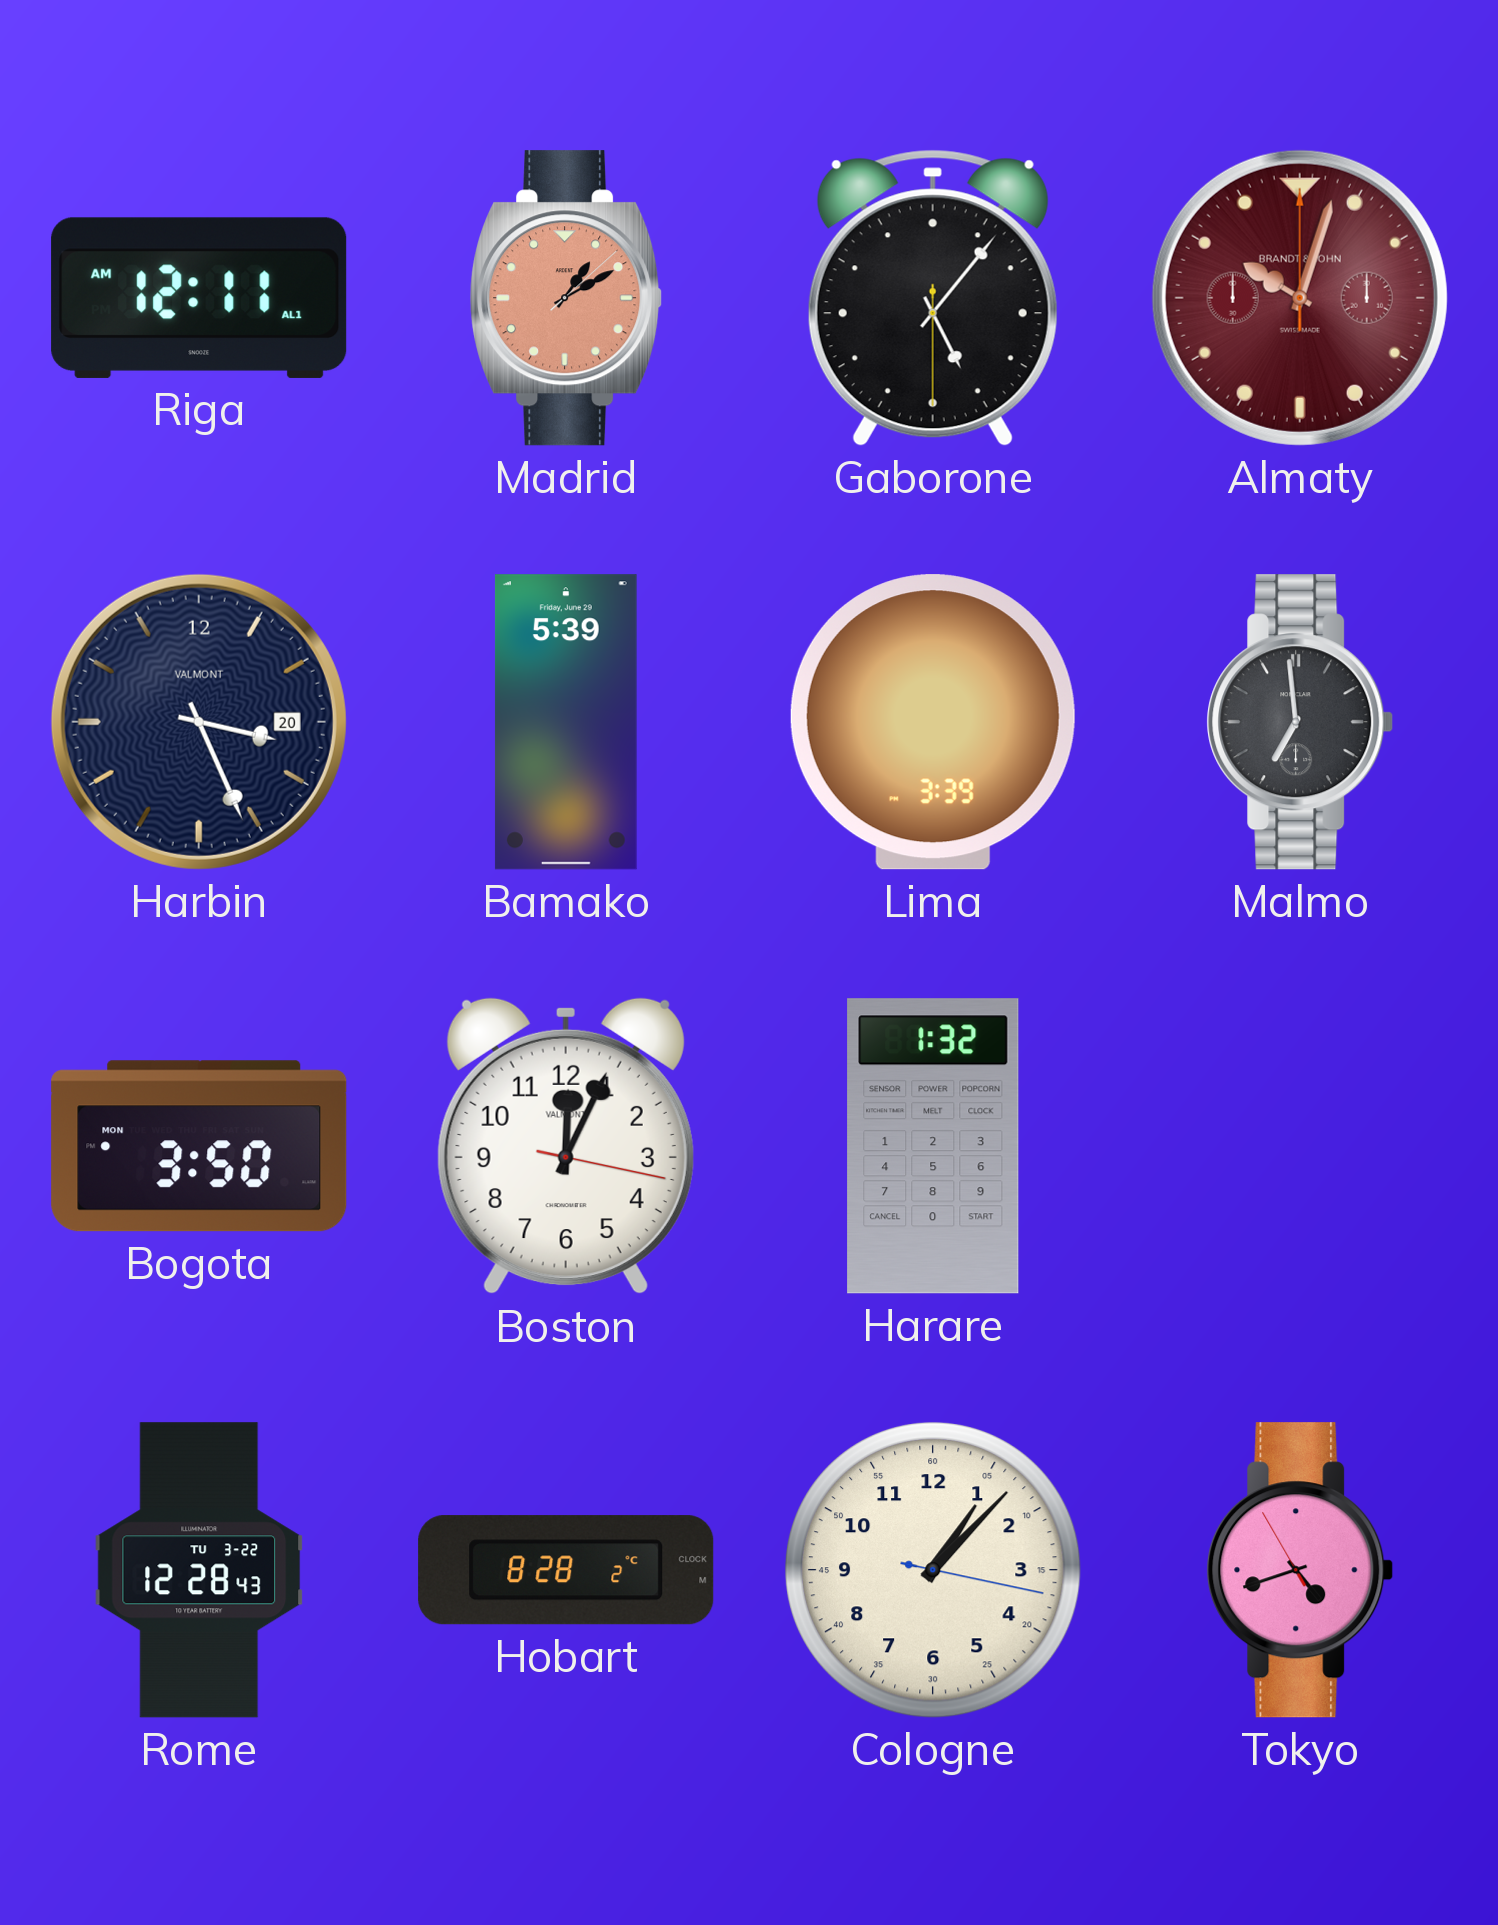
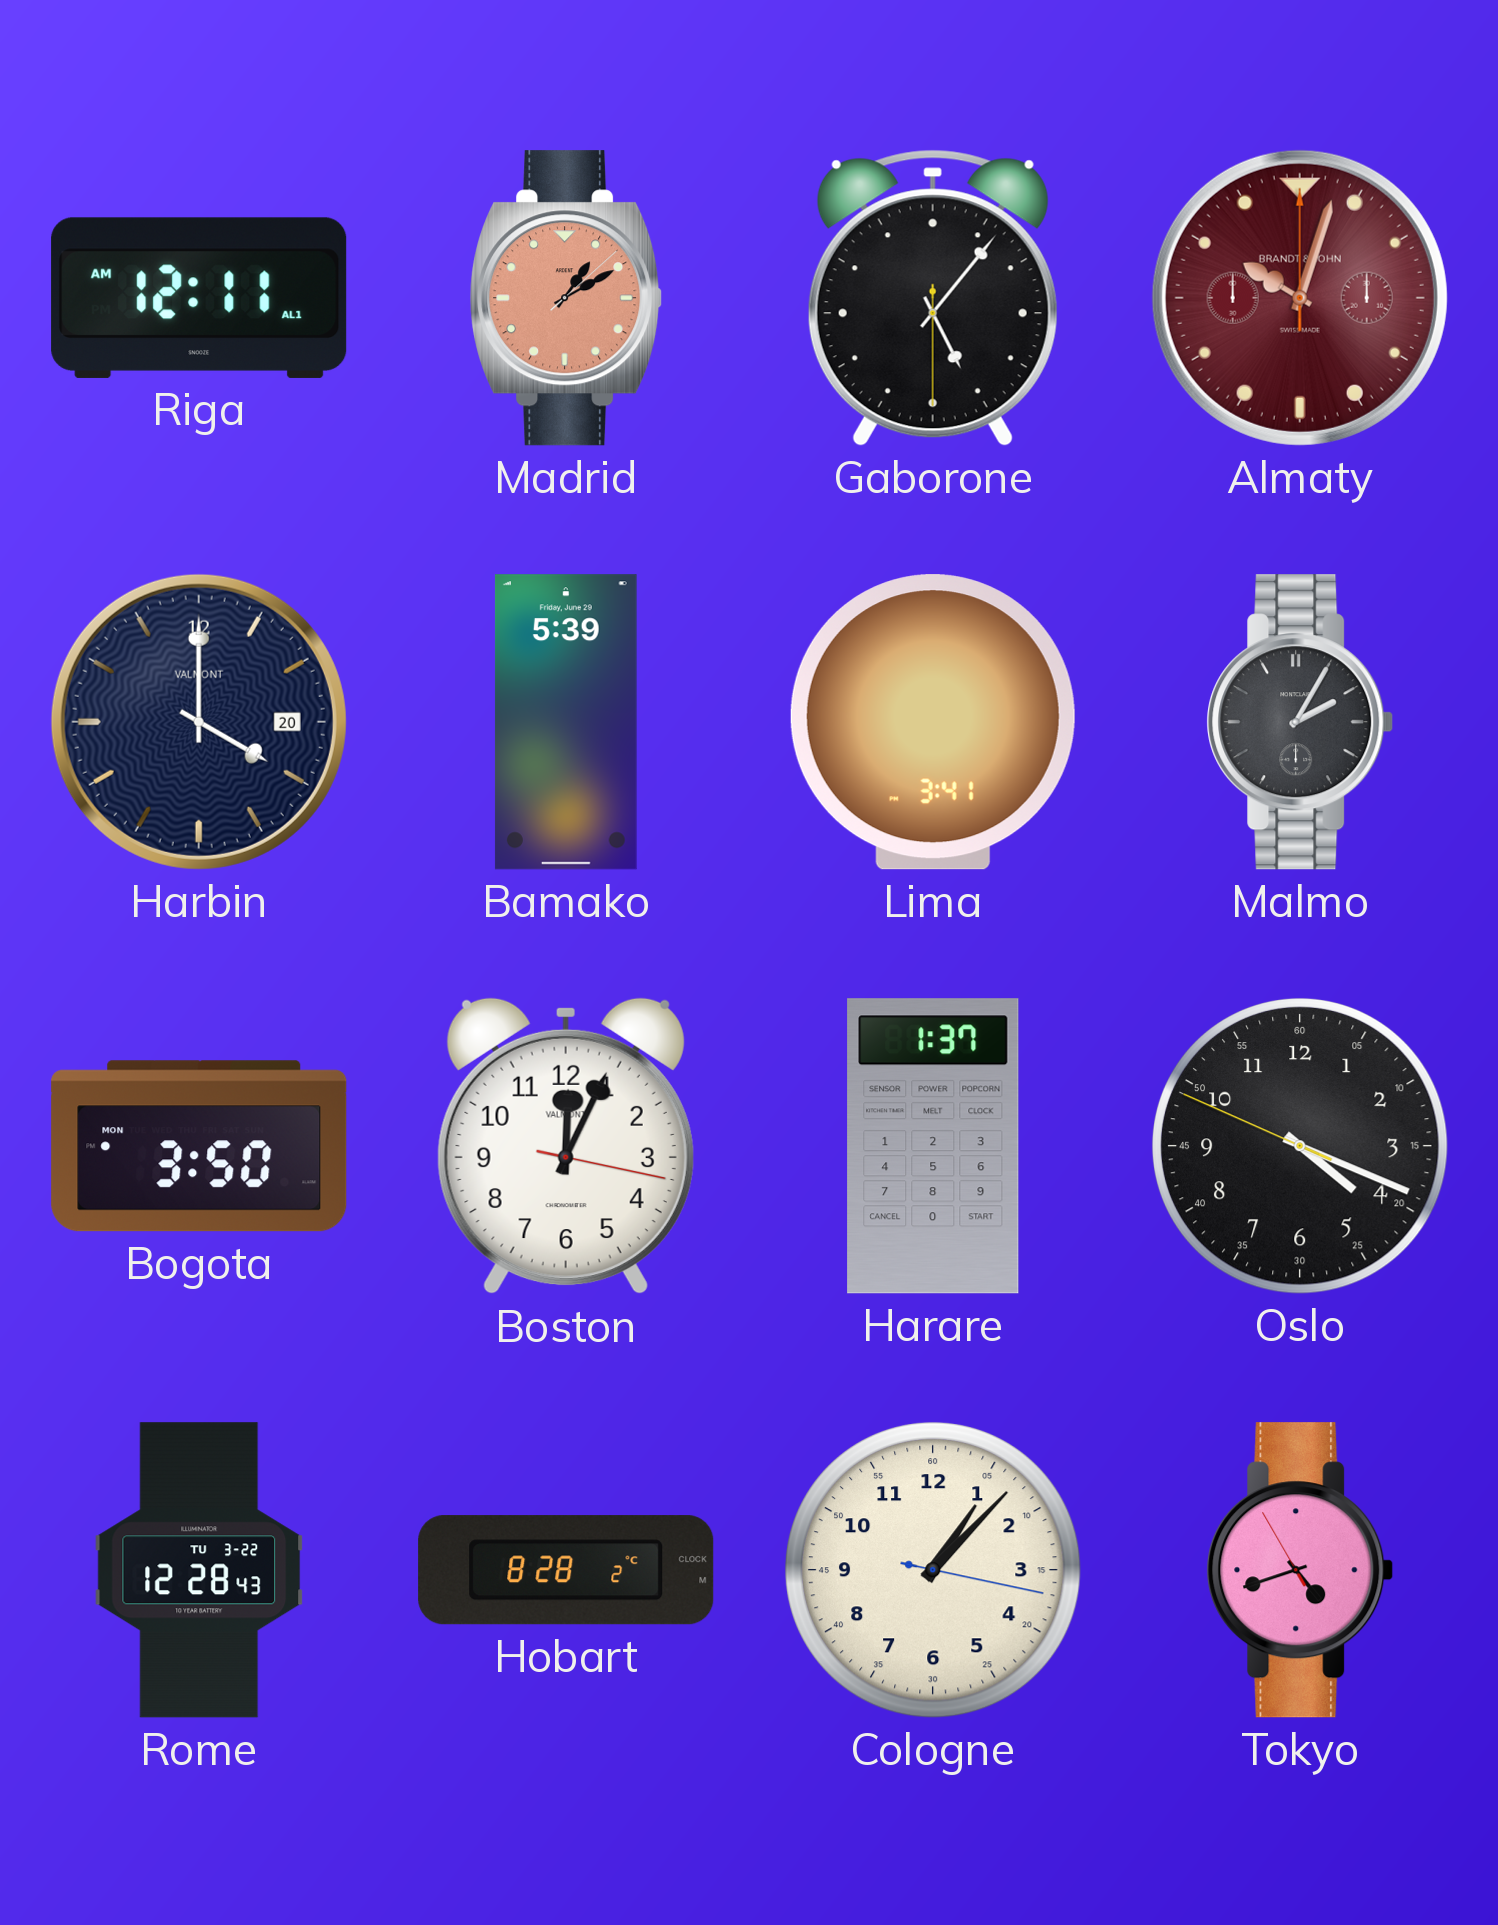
Harbin: 3:26 -> 4:00 (199, 722)
Lima: 3:39 -> 3:41 (933, 722)
Malmo: 6:59 -> 2:05 (1300, 722)
Harare: 1:32 -> 1:37 (933, 1146)
Oslo: none -> 4:18 (1300, 1146)
